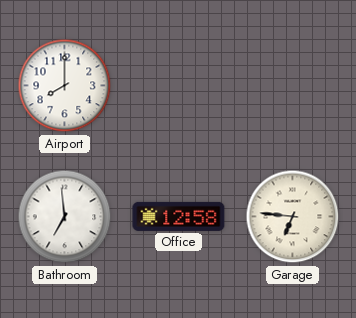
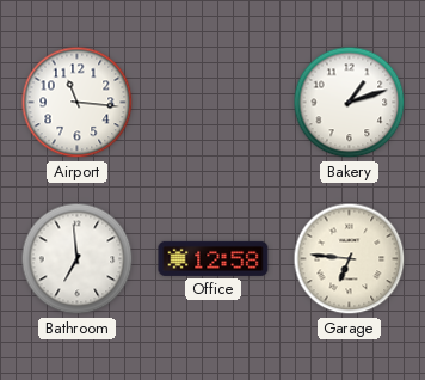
Airport: 8:00 -> 11:16 (78, 103)
Bakery: none -> 1:12 (350, 103)
